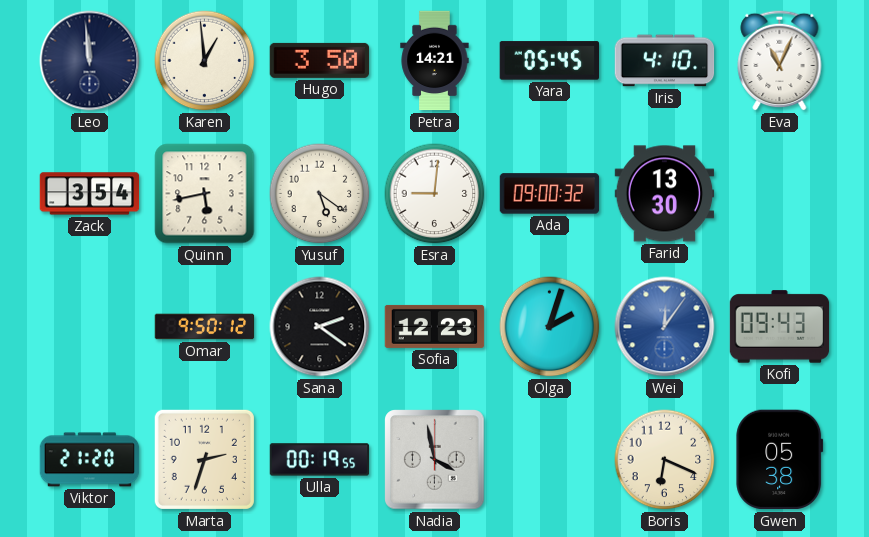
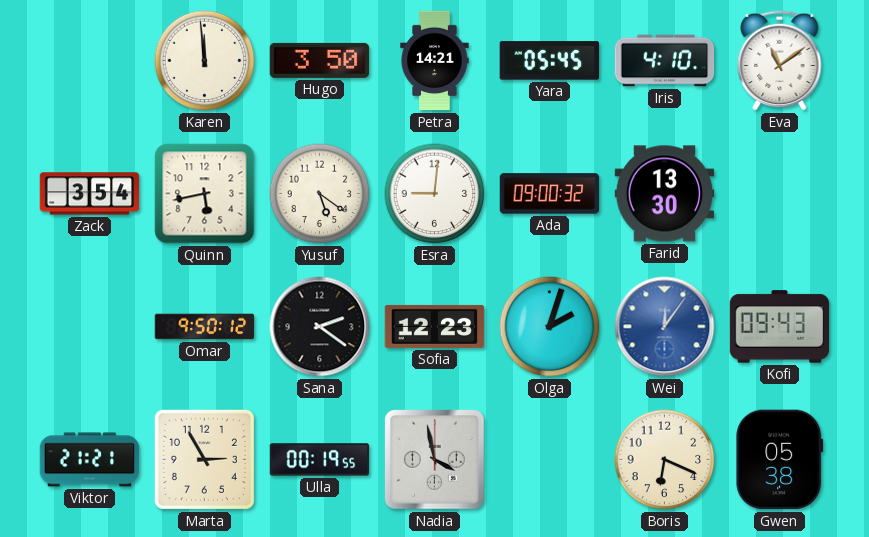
Leo: 11:59 -> none (90, 61)
Karen: 12:59 -> 11:59 (205, 61)
Eva: 11:04 -> 11:09 (780, 60)
Viktor: 21:20 -> 21:21 (90, 460)
Marta: 2:33 -> 2:55 (204, 459)
